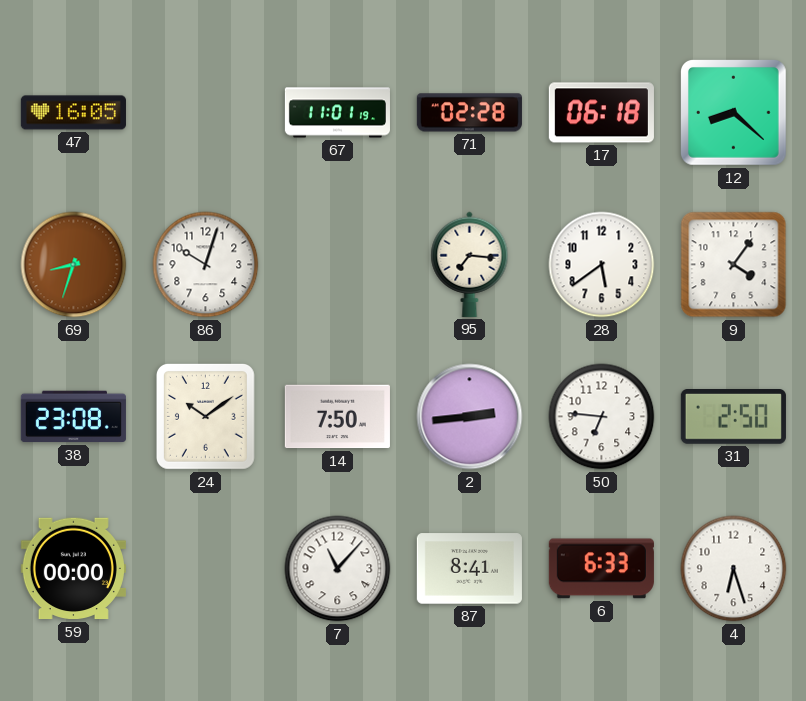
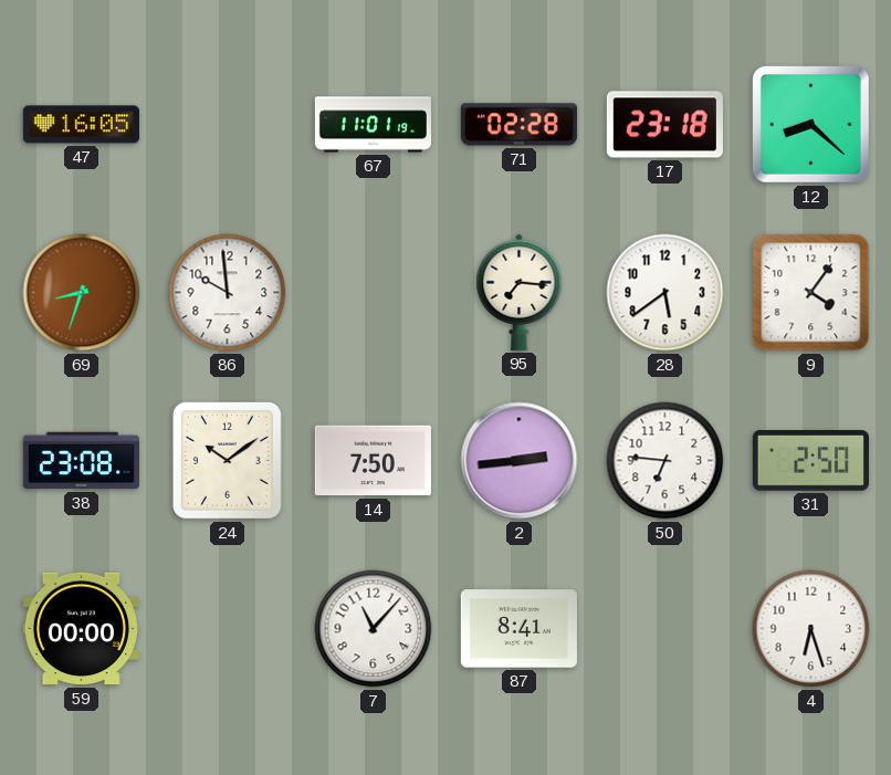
17: 06:18 -> 23:18 (664, 125)
86: 10:03 -> 9:59 (228, 293)
6: 6:33 -> none (601, 569)
